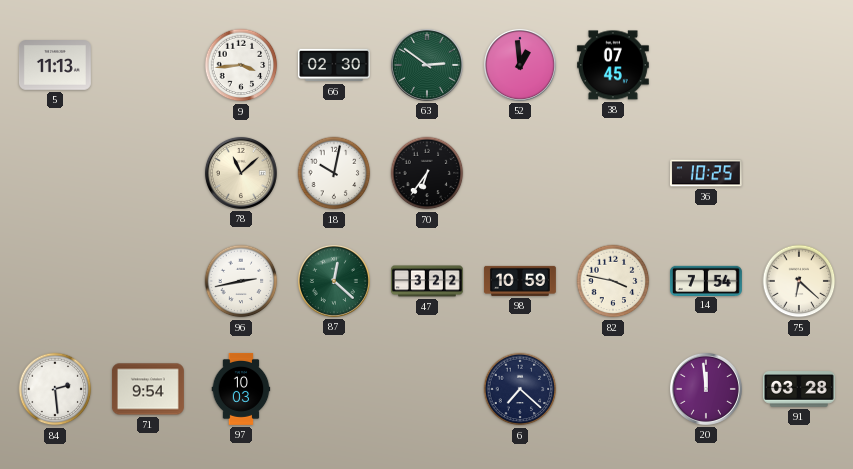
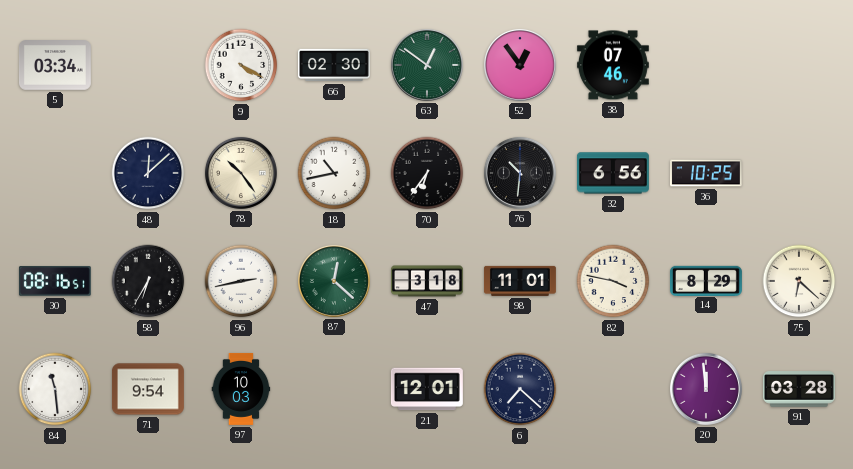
5: 11:13 -> 03:34 (55, 65)
9: 3:44 -> 4:20 (241, 65)
63: 2:51 -> 12:51 (427, 65)
52: 12:59 -> 12:54 (520, 65)
38: 07:45 -> 07:46 (613, 65)
48: none -> 12:08 (148, 173)
78: 11:08 -> 10:24 (241, 173)
18: 10:02 -> 10:43 (334, 173)
76: none -> 10:31 (520, 173)
32: none -> 6:56 (613, 173)
30: none -> 08:16 (55, 281)
58: none -> 6:35 (148, 281)
47: 3:22 -> 3:18 (428, 281)
98: 10:59 -> 11:01 (520, 281)
14: 7:54 -> 8:29 (706, 280)
84: 2:29 -> 11:29 (55, 389)
21: none -> 12:01 (427, 389)
